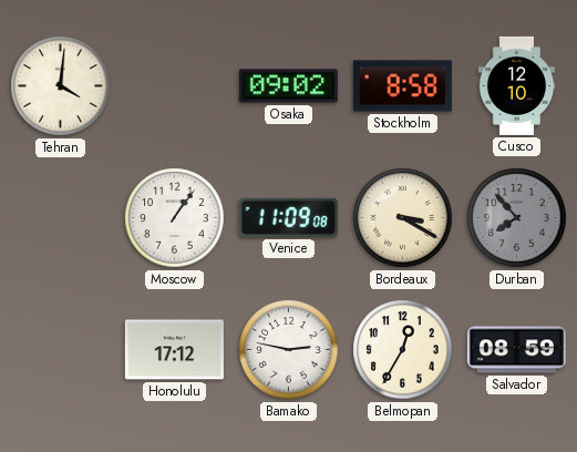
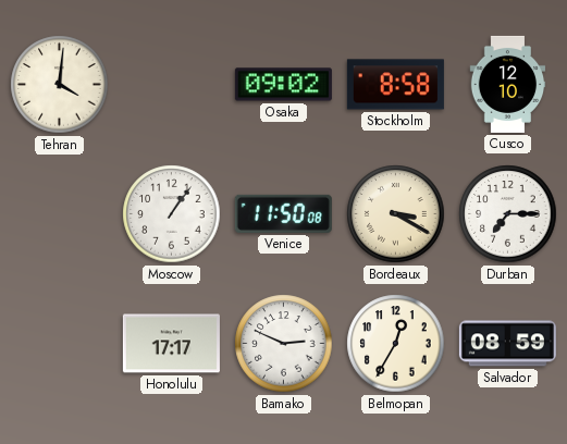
Venice: 11:09 -> 11:50 (283, 213)
Durban: 7:53 -> 7:15 (508, 214)
Durban dial: grey -> white (508, 214)
Honolulu: 17:12 -> 17:17 (171, 344)
Bamako: 2:47 -> 2:49 (284, 344)
